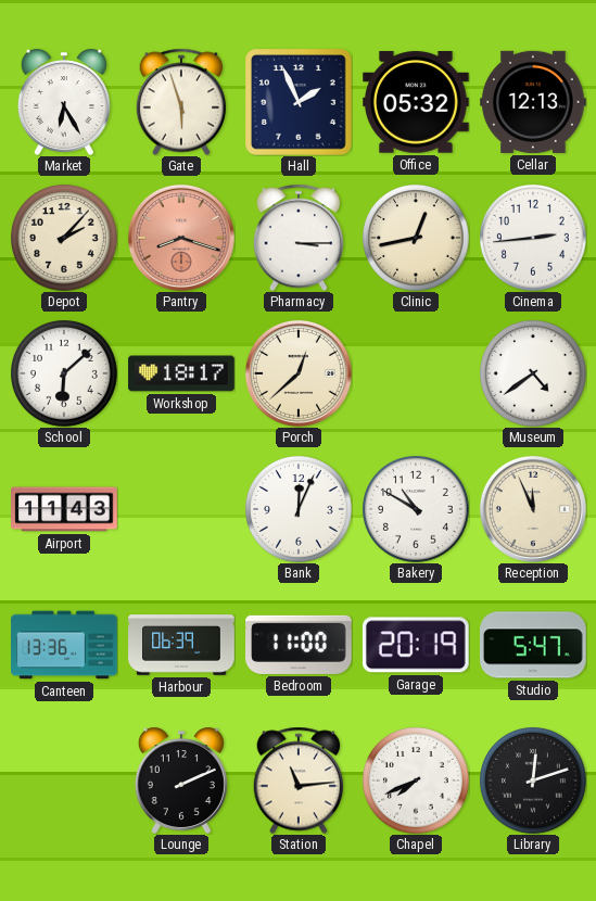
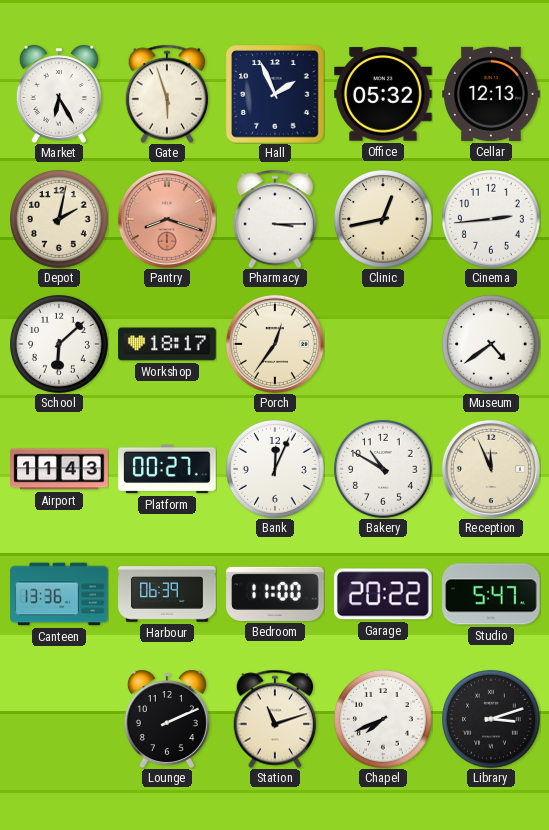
Depot: 2:07 -> 2:02 (60, 220)
Porch: 12:38 -> 12:36 (275, 344)
Platform: none -> 00:27 (167, 469)
Garage: 20:19 -> 20:22 (383, 594)
Station: 11:14 -> 11:12 (275, 719)
Library: 12:12 -> 3:12 (492, 720)
